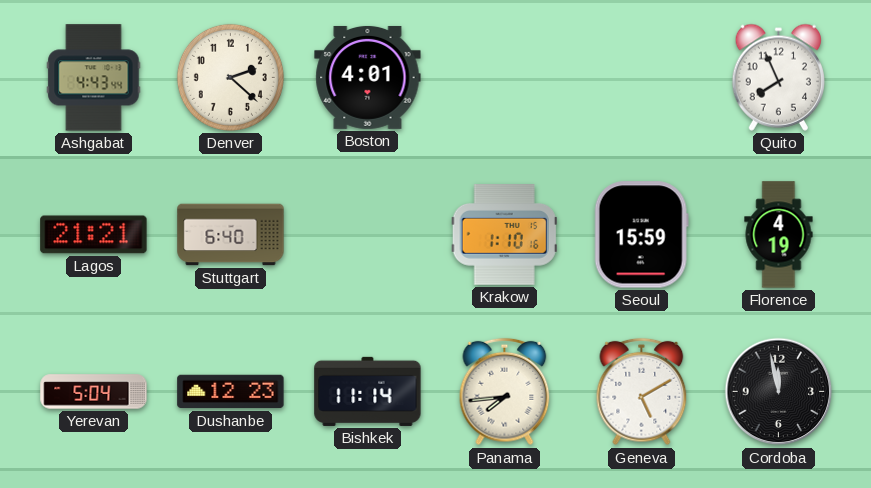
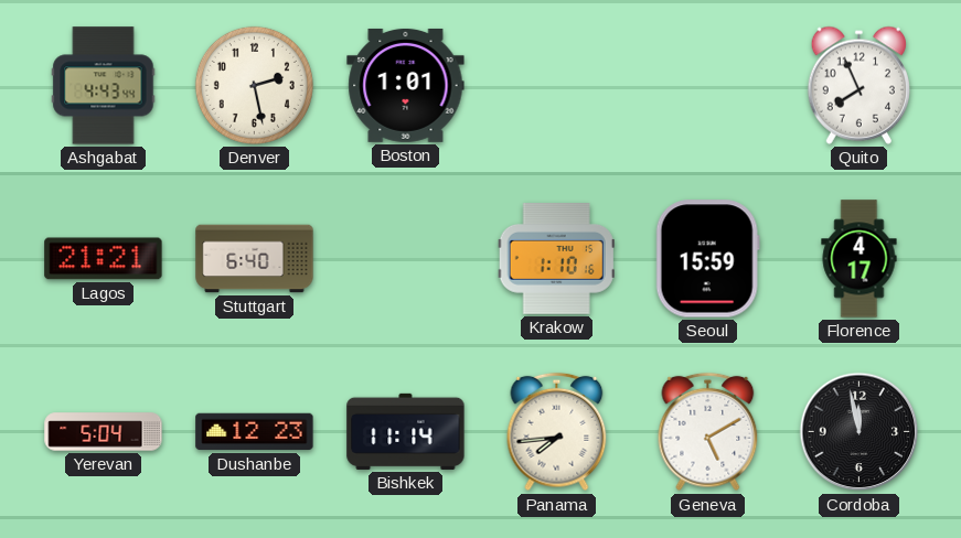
Denver: 2:22 -> 2:28 (254, 85)
Boston: 4:01 -> 1:01 (406, 85)
Florence: 4:19 -> 4:17 (859, 259)
